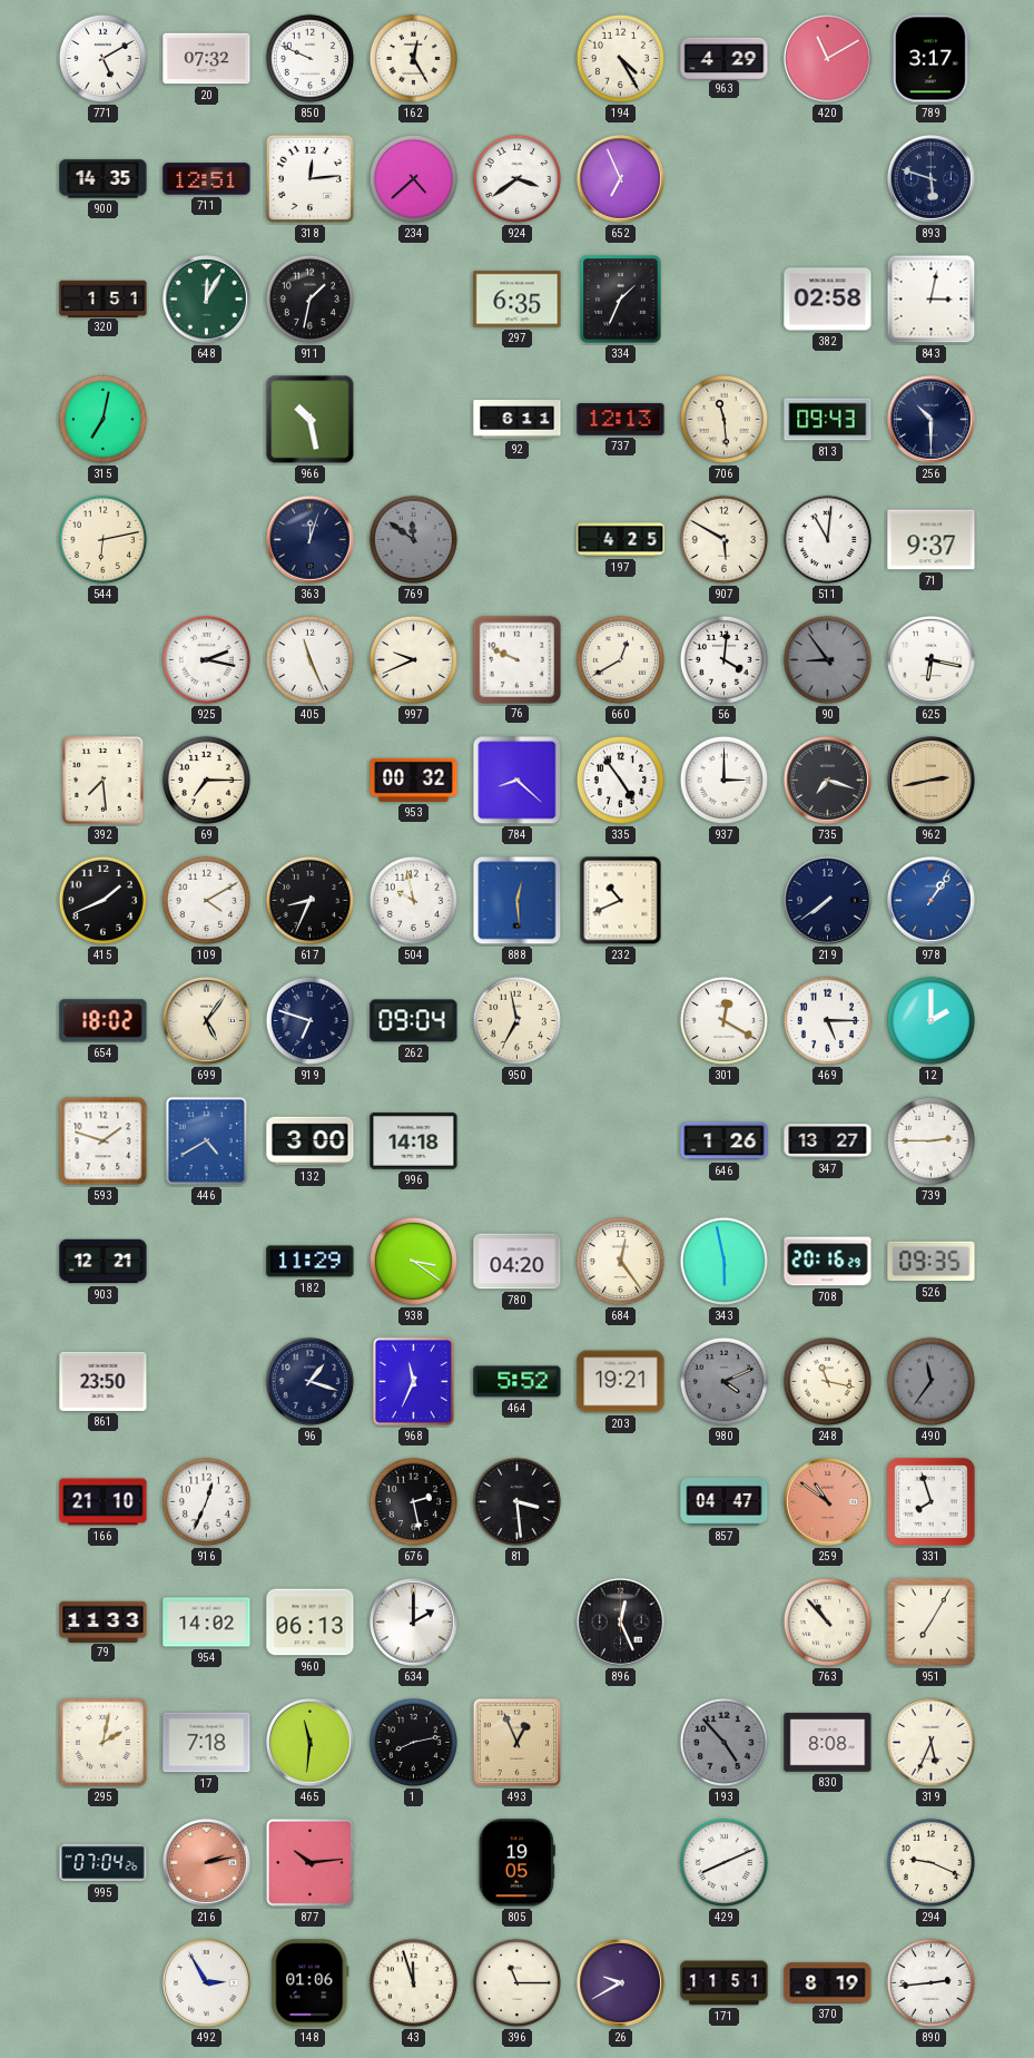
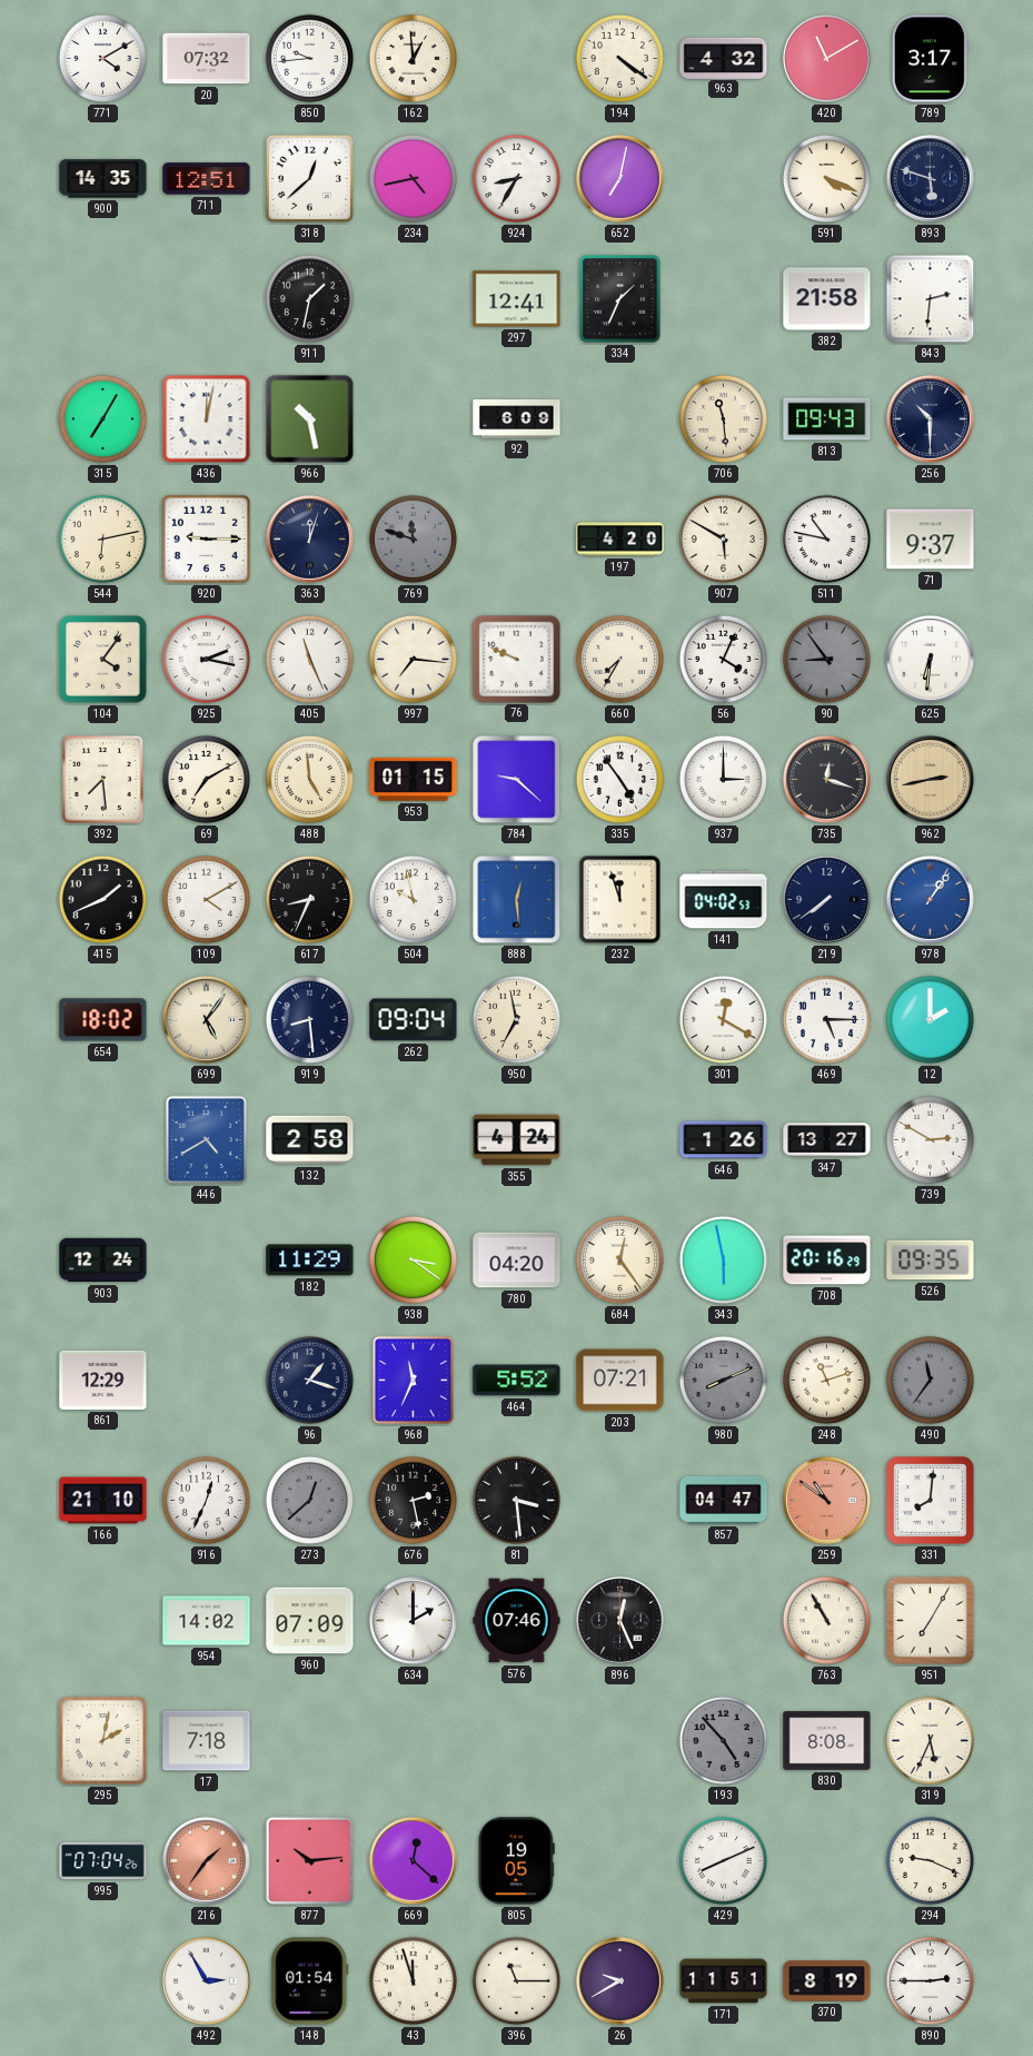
771: 5:10 -> 4:10 (102, 58)
850: 9:49 -> 9:44 (309, 58)
162: 12:25 -> 12:59 (413, 58)
194: 4:25 -> 4:21 (619, 58)
963: 4:29 -> 4:32 (724, 58)
318: 12:14 -> 12:38 (309, 178)
234: 4:38 -> 4:43 (413, 178)
924: 3:39 -> 8:35 (516, 178)
652: 6:56 -> 7:02 (619, 178)
591: none -> 4:19 (826, 178)
320: 1:51 -> none (104, 298)
648: 12:05 -> none (206, 298)
297: 6:35 -> 12:41 (517, 299)
382: 02:58 -> 21:58 (827, 299)
843: 3:02 -> 2:31 (931, 299)
315: 7:02 -> 7:05 (102, 418)
436: none -> 12:02 (207, 419)
92: 6:11 -> 6:09 (517, 419)
737: 12:13 -> none (621, 420)
920: none -> 9:15 (207, 540)
769: 11:51 -> 11:48 (413, 538)
197: 4:25 -> 4:20 (620, 540)
511: 11:01 -> 10:47 (826, 538)
104: none -> 4:06 (103, 660)
997: 9:41 -> 7:16 (413, 659)
660: 12:40 -> 7:35 (619, 659)
56: 4:01 -> 4:04 (723, 659)
625: 6:17 -> 6:31 (930, 659)
69: 7:15 -> 7:10 (206, 779)
488: none -> 4:59 (309, 779)
953: 00:32 -> 01:15 (414, 779)
784: 8:22 -> 9:22 (517, 780)
735: 7:18 -> 12:18 (826, 779)
232: 10:41 -> 11:57 (620, 900)
141: none -> 04:02 (724, 900)
919: 6:48 -> 8:29 (309, 1019)
593: 1:48 -> none (104, 1141)
132: 3:00 -> 2:58 (310, 1140)
996: 14:18 -> none (414, 1141)
355: none -> 4:24 (517, 1140)
739: 2:45 -> 2:50 (930, 1139)
903: 12:21 -> 12:24 (103, 1261)
861: 23:50 -> 12:29 (103, 1380)
203: 19:21 -> 07:21 (620, 1381)
980: 4:11 -> 8:11 (723, 1380)
248: 11:17 -> 11:12 (826, 1380)
273: none -> 12:38 (309, 1500)
331: 7:57 -> 8:01 (931, 1501)
79: 11:33 -> none (104, 1621)
960: 06:13 -> 07:09 (310, 1621)
576: none -> 07:46 (517, 1621)
763: 10:53 -> 10:55 (826, 1620)
465: 11:31 -> none (309, 1742)
1: 8:13 -> none (413, 1742)
493: 12:56 -> none (516, 1742)
216: 2:13 -> 1:36 (206, 1860)
669: none -> 12:22 (413, 1860)
148: 01:06 -> 01:54 (310, 1981)
890: 2:44 -> 2:45 (930, 1980)
